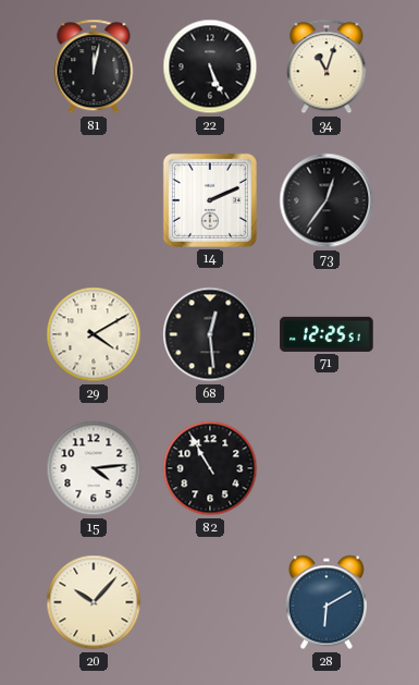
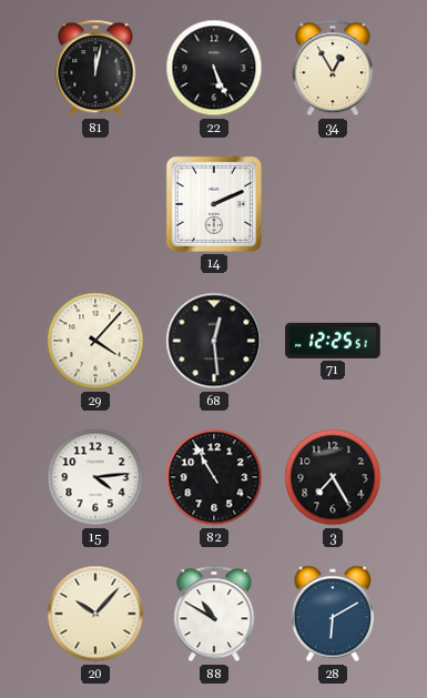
34: 11:03 -> 12:55 (333, 68)
73: 12:36 -> none (326, 200)
29: 4:10 -> 4:07 (95, 341)
3: none -> 7:25 (333, 477)
88: none -> 10:50 (214, 614)
